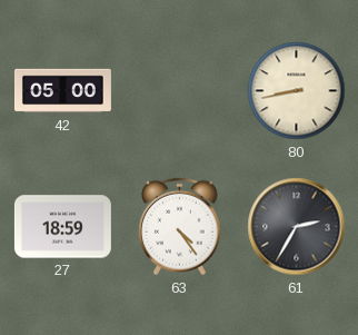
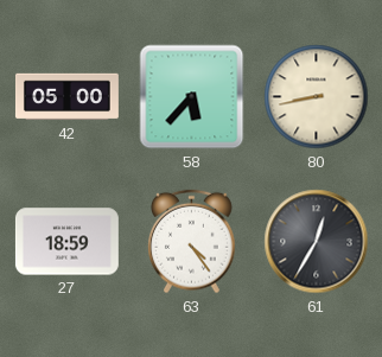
58: none -> 5:37 (192, 97)
61: 2:35 -> 12:35 (317, 242)
